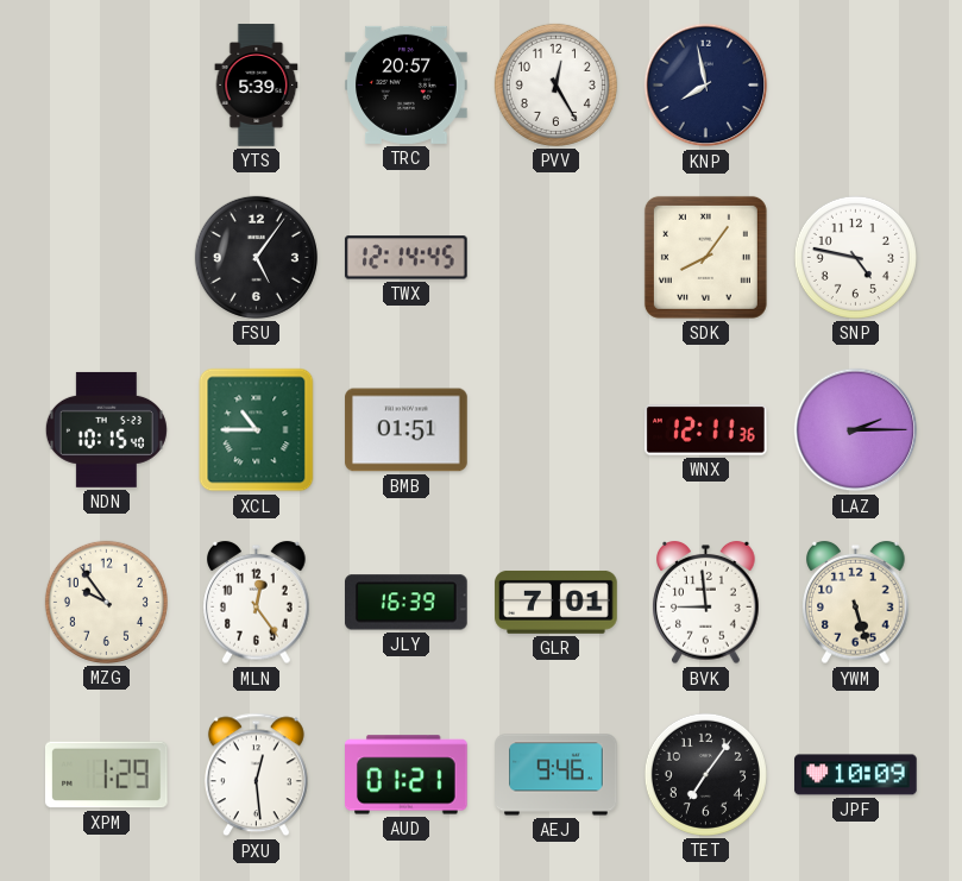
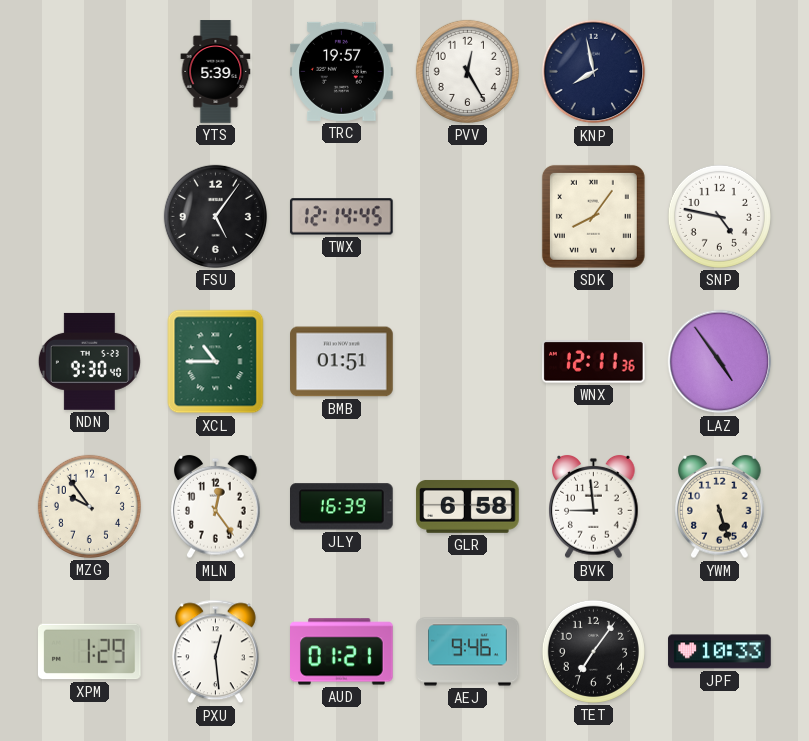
TRC: 20:57 -> 19:57 (342, 71)
NDN: 10:15 -> 9:30 (89, 361)
LAZ: 2:15 -> 4:54 (720, 362)
GLR: 7:01 -> 6:58 (468, 506)
JPF: 10:09 -> 10:33 (720, 652)
